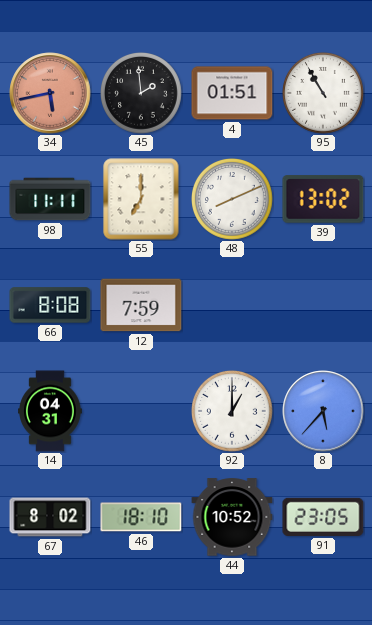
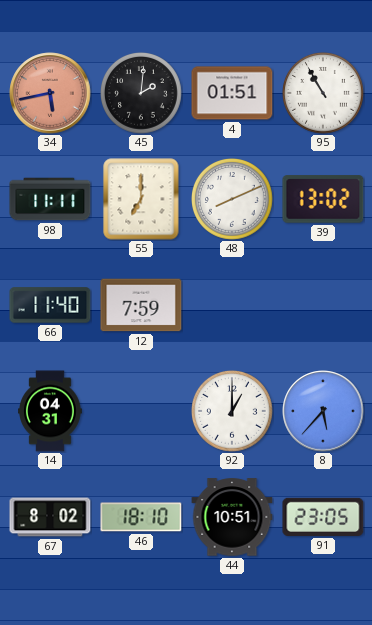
45: 1:59 -> 2:01 (142, 94)
66: 8:08 -> 11:40 (50, 305)
44: 10:52 -> 10:51 (232, 517)
